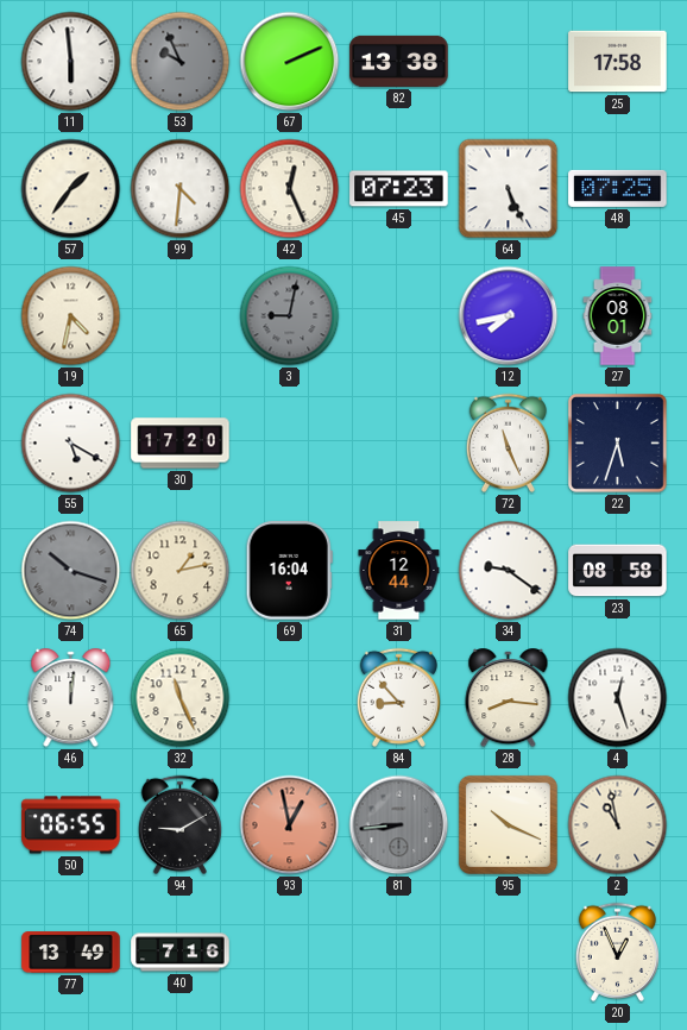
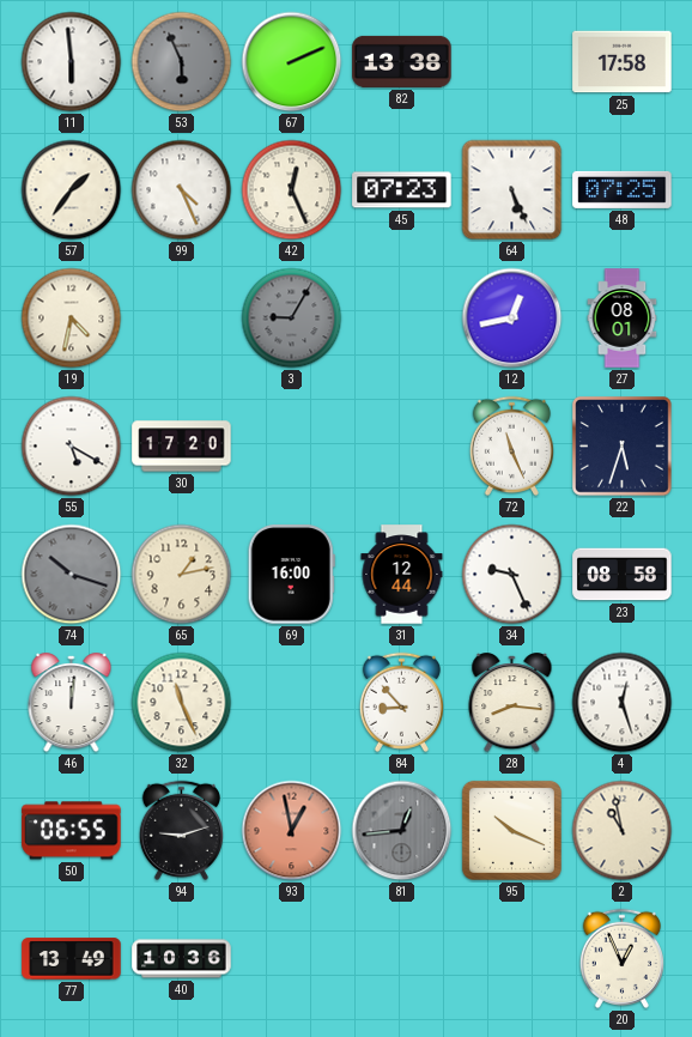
53: 9:56 -> 5:56 (182, 62)
99: 4:31 -> 4:26 (182, 190)
3: 9:02 -> 9:05 (292, 319)
12: 7:43 -> 12:43 (512, 319)
69: 16:04 -> 16:00 (291, 575)
34: 9:21 -> 9:26 (512, 575)
94: 9:10 -> 9:12 (181, 830)
81: 8:44 -> 12:44 (402, 831)
40: 7:16 -> 10:36 (182, 959)
